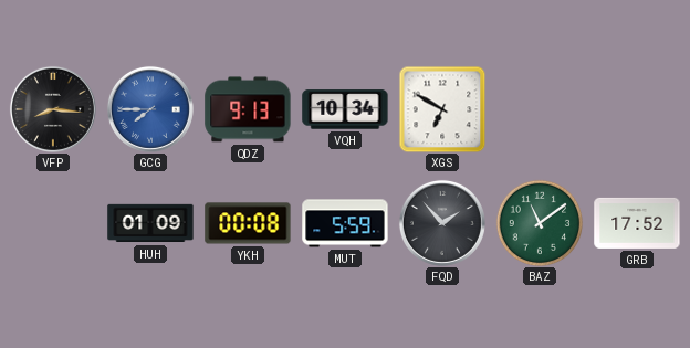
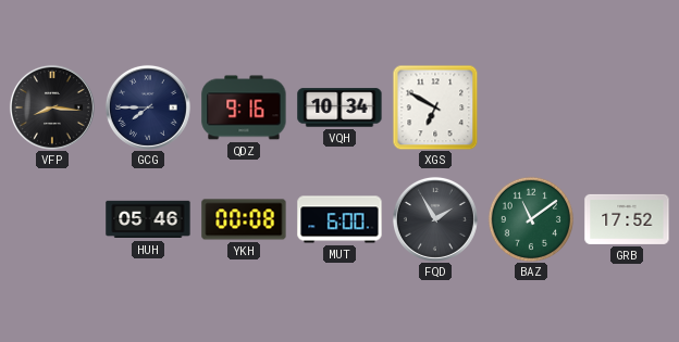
GCG dial: blue -> navy (148, 107)
QDZ: 9:13 -> 9:16 (244, 107)
HUH: 01:09 -> 05:46 (148, 219)
MUT: 5:59 -> 6:00 (339, 219)
FQD: 1:53 -> 1:55 (435, 219)
